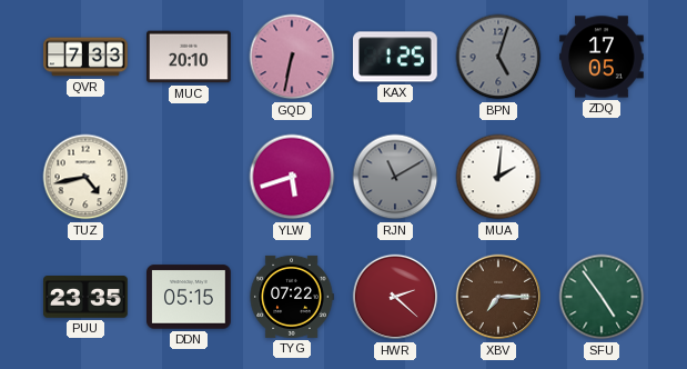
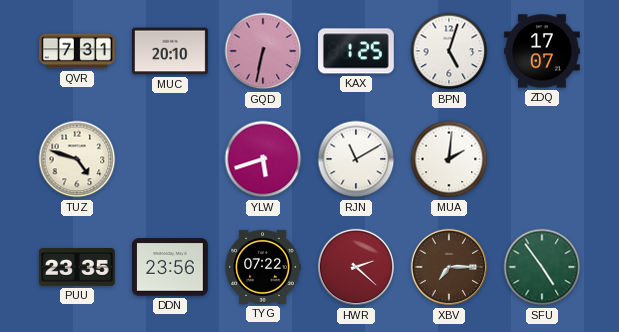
QVR: 7:33 -> 7:31 (77, 51)
BPN dial: grey -> white (449, 51)
ZDQ: 17:05 -> 17:07 (542, 51)
TUZ: 4:43 -> 4:48 (77, 159)
RJN dial: grey -> white (356, 159)
DDN: 05:15 -> 23:56 (171, 267)
